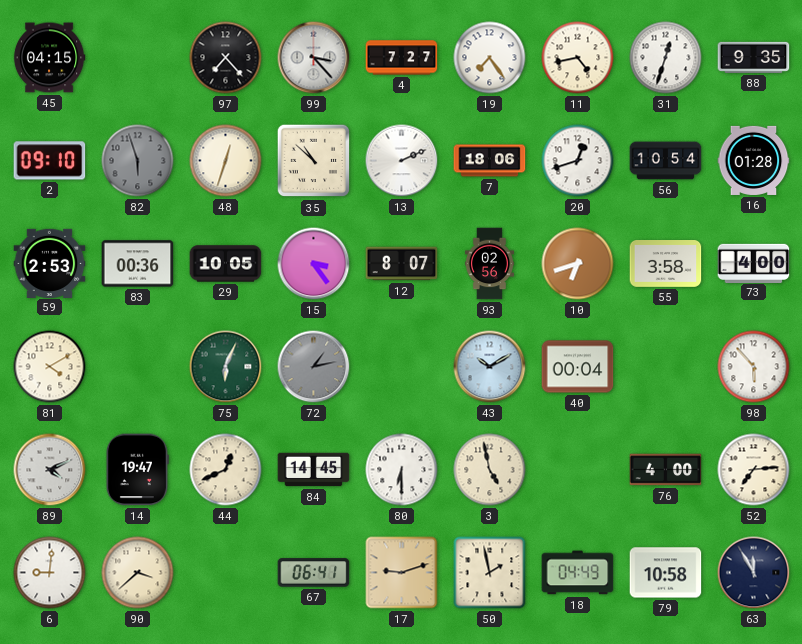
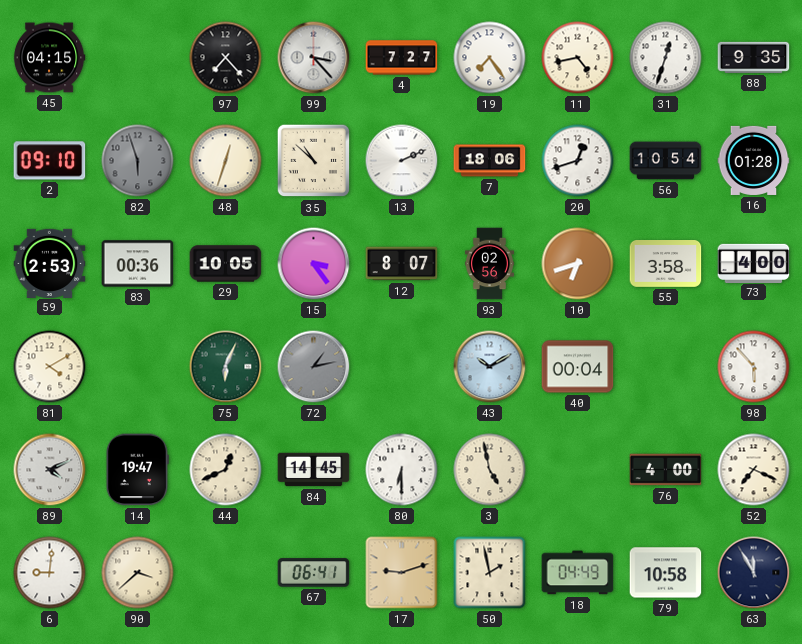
52: 7:14 -> 7:19 (754, 470)
